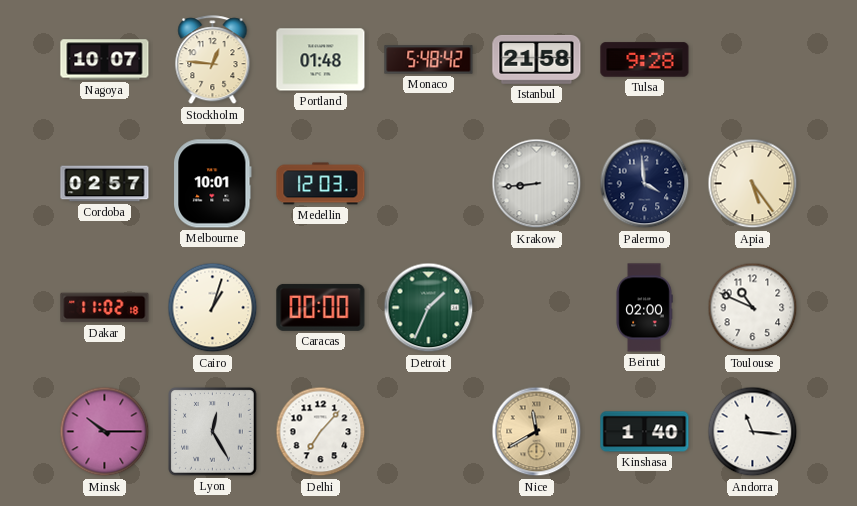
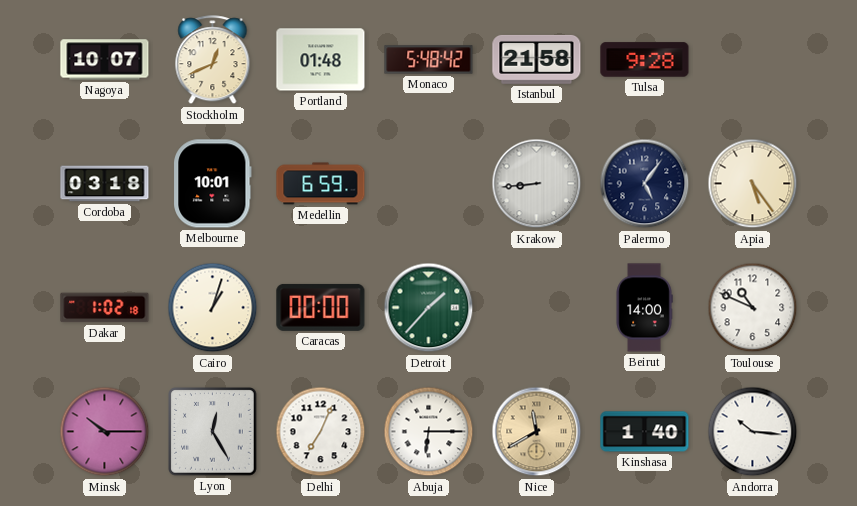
Stockholm: 12:46 -> 12:41 (213, 60)
Cordoba: 02:57 -> 03:18 (105, 184)
Medellin: 12:03 -> 6:59 (321, 184)
Palermo: 3:59 -> 5:06 (645, 184)
Dakar: 11:02 -> 1:02 (105, 308)
Detroit: 1:34 -> 1:37 (429, 308)
Beirut: 02:00 -> 14:00 (644, 308)
Delhi: 7:07 -> 7:04 (321, 432)
Abuja: none -> 6:15 (429, 432)
Andorra: 11:16 -> 10:16 (753, 432)
